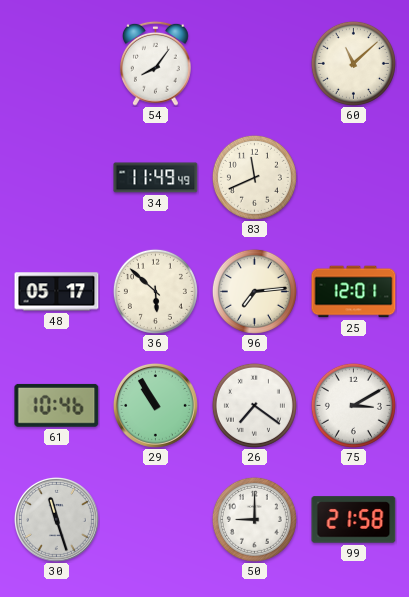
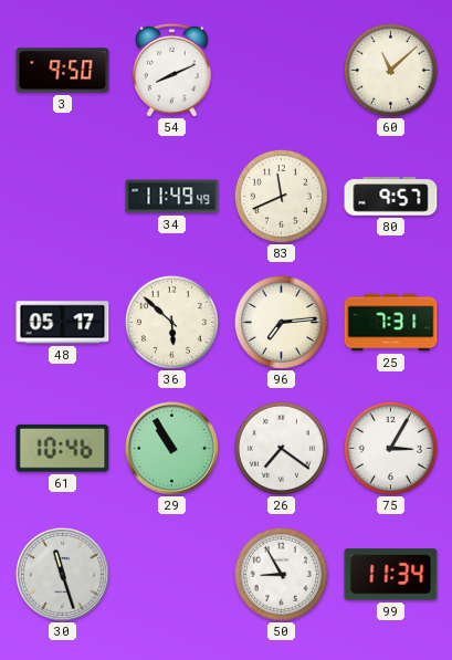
3: none -> 9:50 (63, 71)
54: 8:06 -> 8:11 (172, 70)
80: none -> 9:57 (391, 197)
25: 12:01 -> 7:31 (391, 323)
75: 3:10 -> 3:05 (390, 448)
50: 9:00 -> 8:55 (281, 574)
99: 21:58 -> 11:34 (391, 575)
